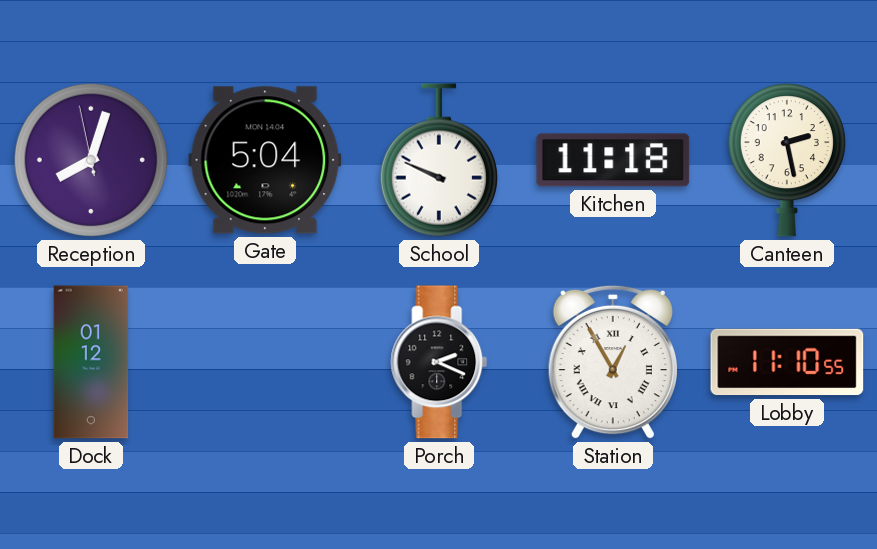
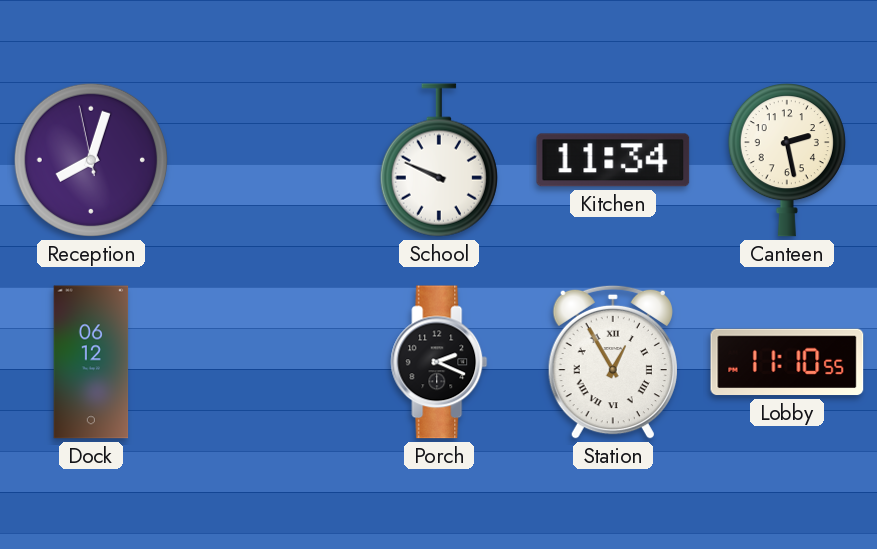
Gate: 5:04 -> none (265, 160)
Kitchen: 11:18 -> 11:34 (613, 160)
Dock: 01:12 -> 06:12 (91, 362)
